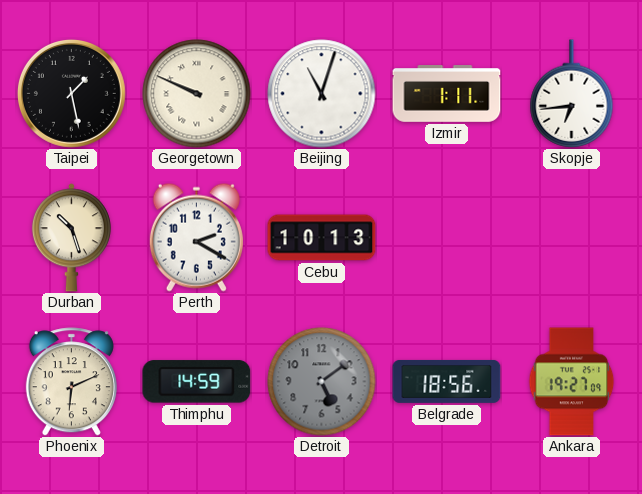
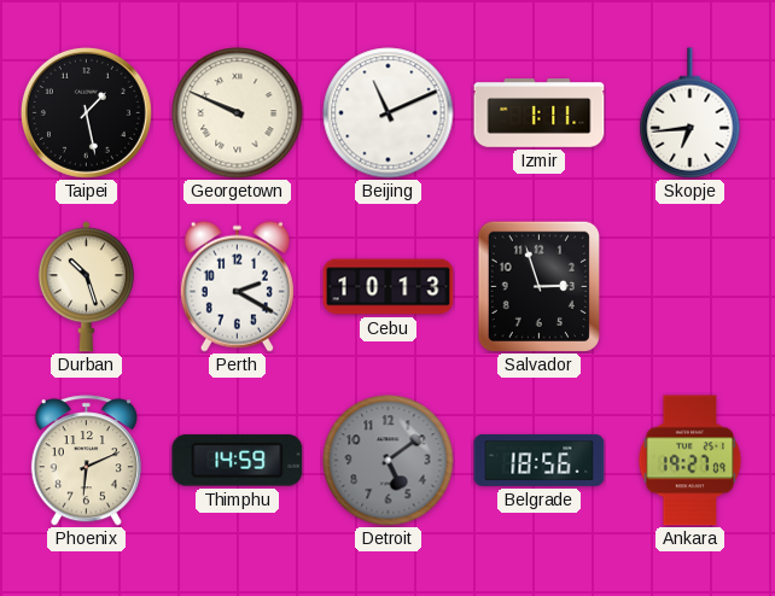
Beijing: 11:03 -> 11:11 (389, 113)
Salvador: none -> 2:57 (538, 286)
